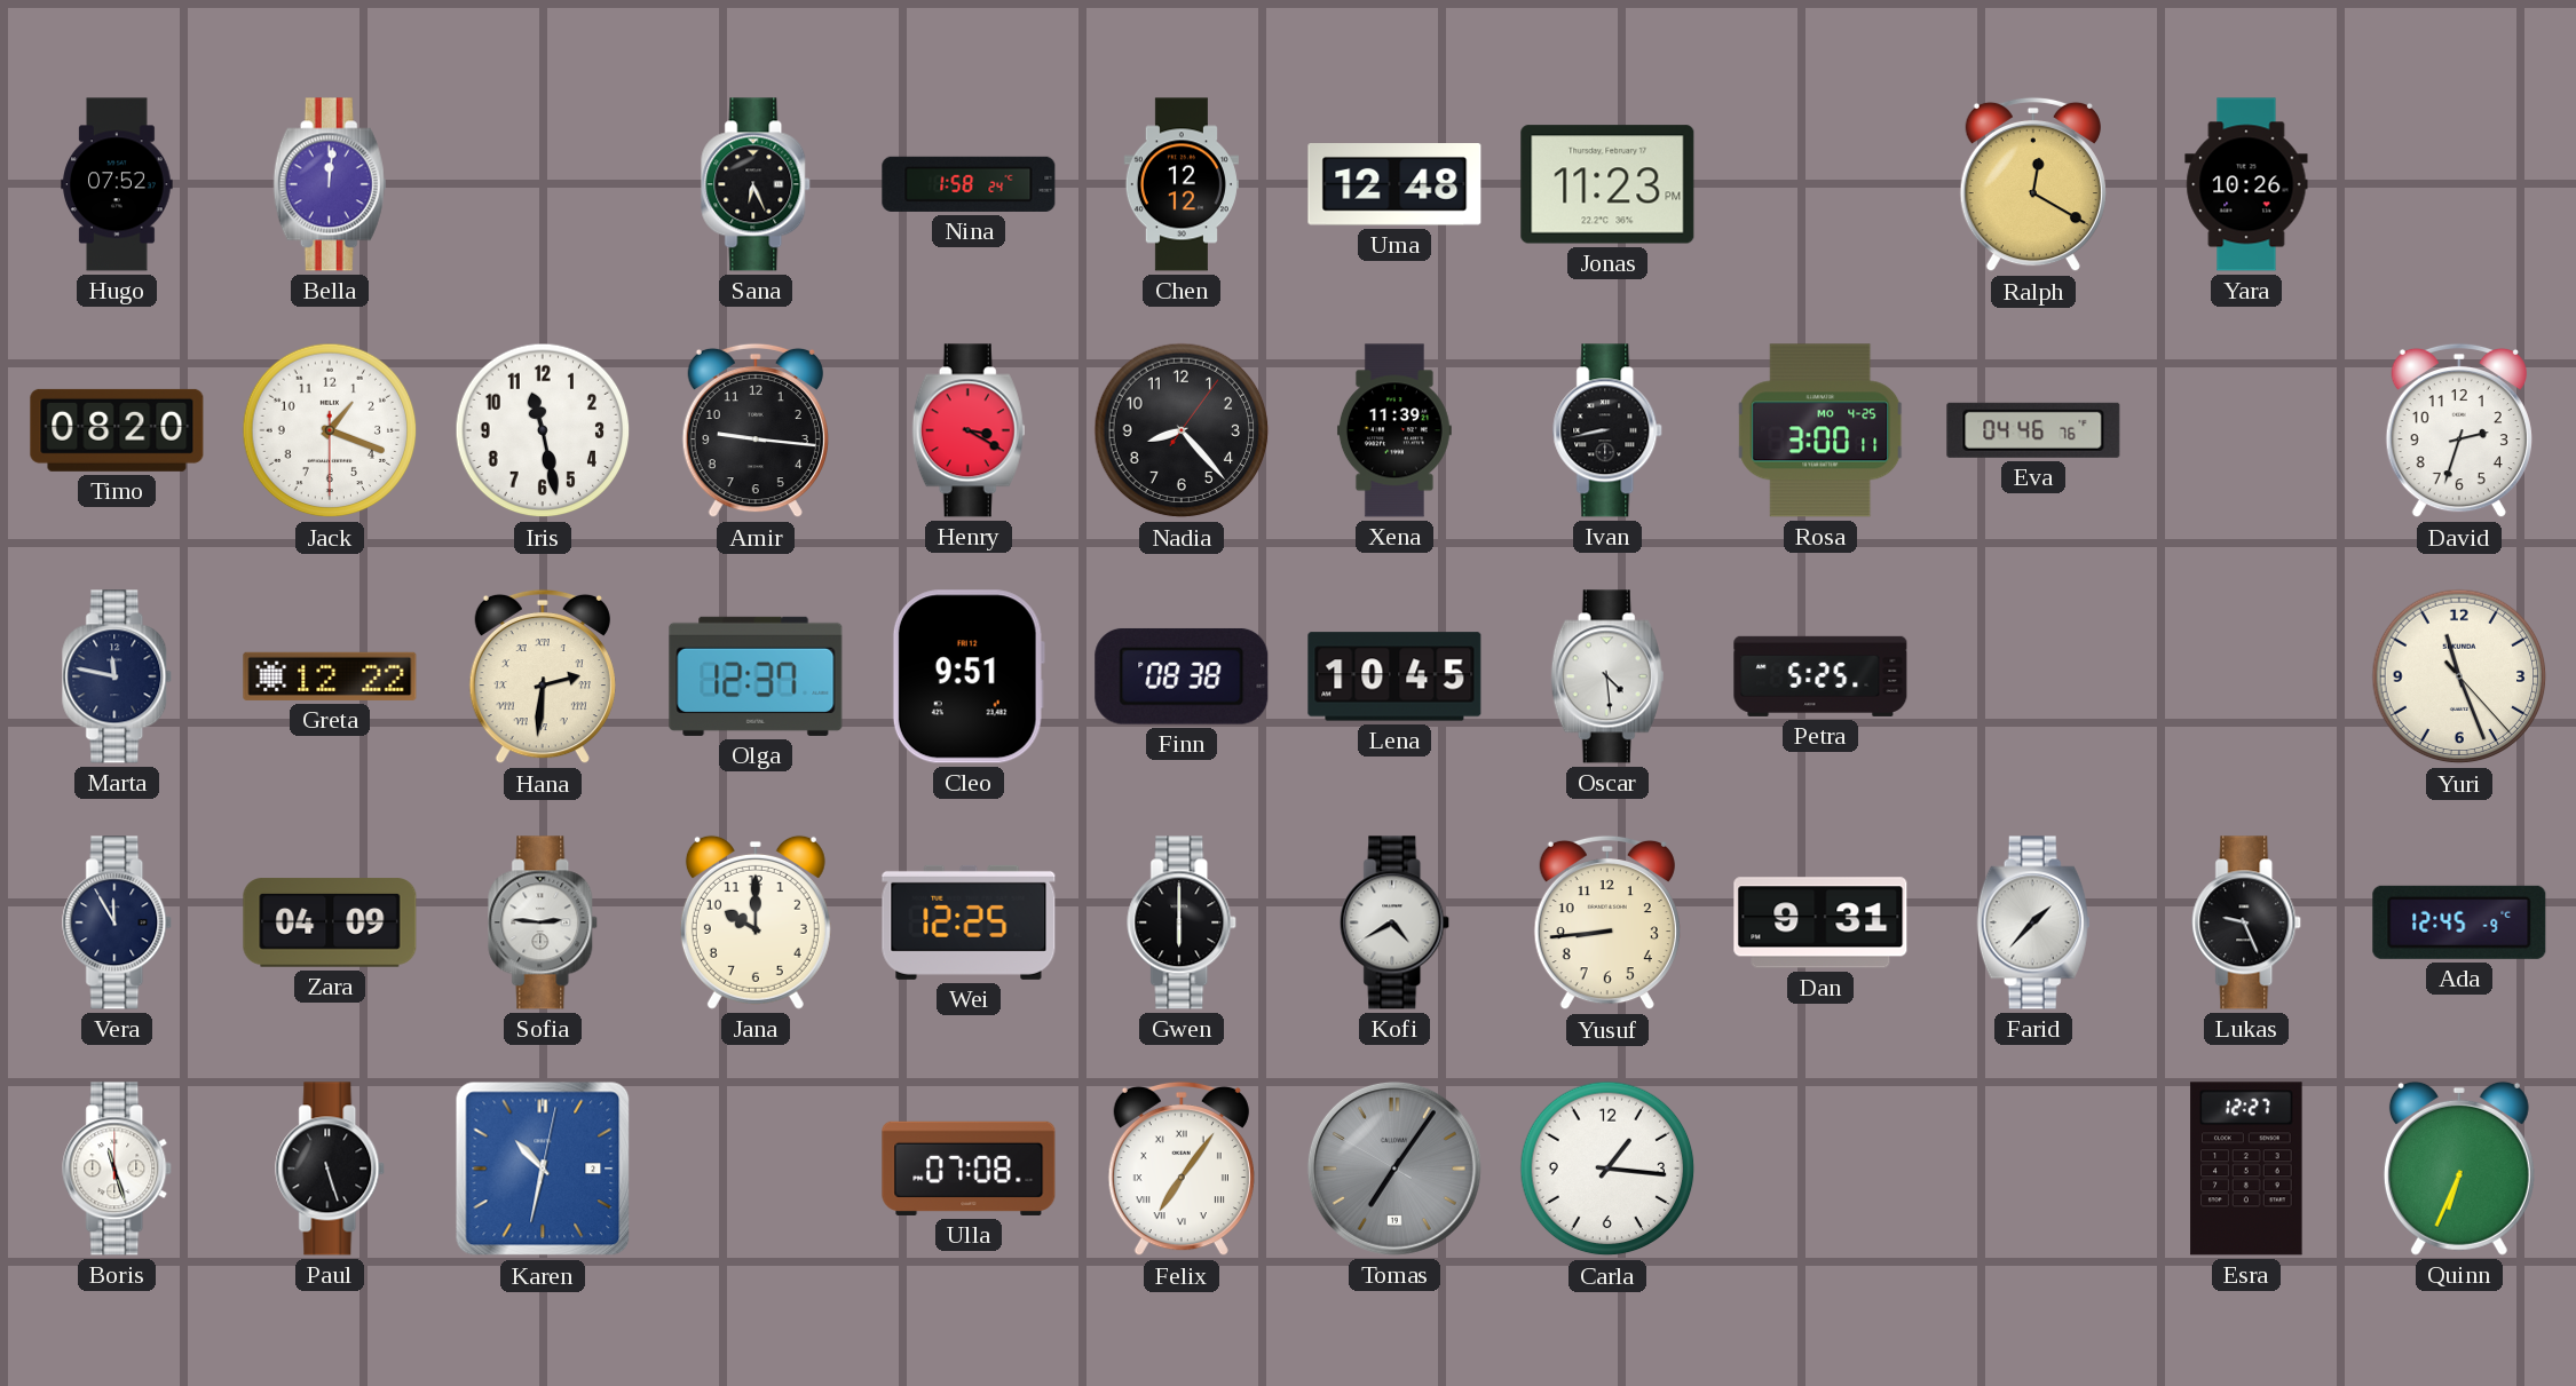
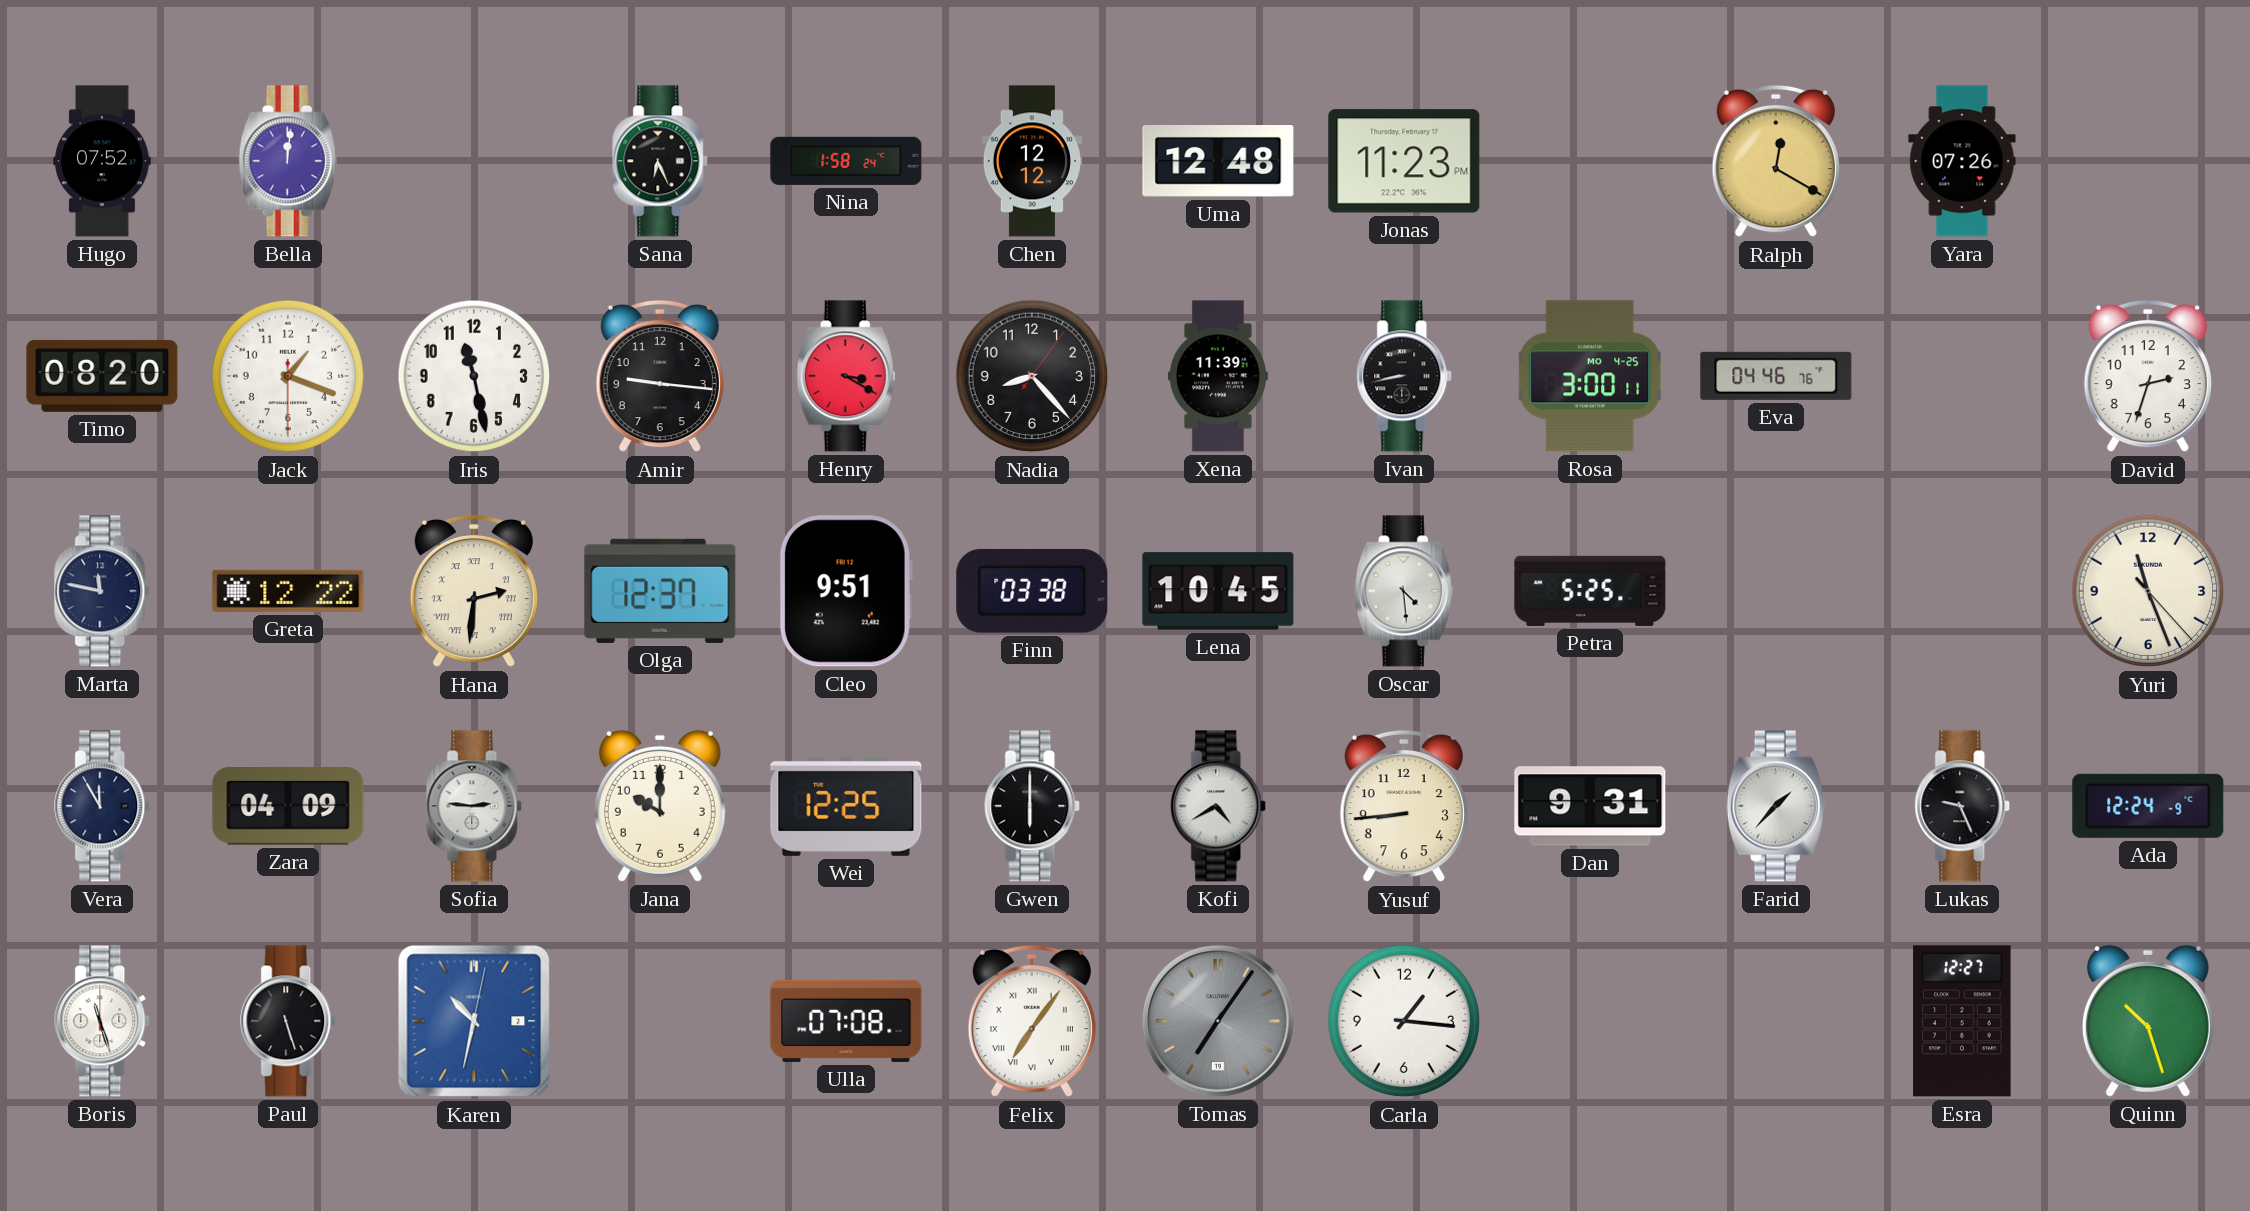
Yara: 10:26 -> 07:26 (1962, 161)
Finn: 08:38 -> 03:38 (1032, 591)
Ada: 12:45 -> 12:24 (2148, 806)
Quinn: 6:34 -> 10:27 (2148, 1021)
